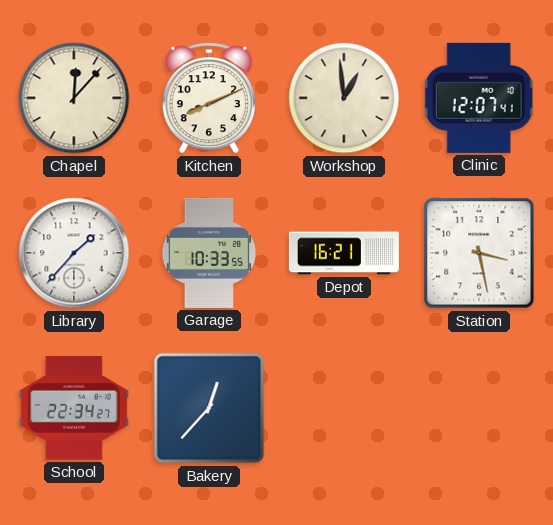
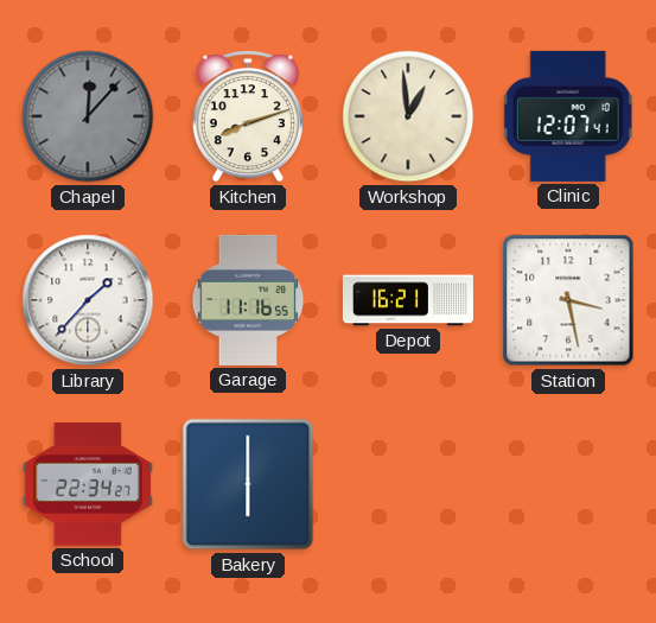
Chapel dial: cream -> grey (88, 116)
Kitchen: 8:11 -> 8:12 (248, 116)
Garage: 10:33 -> 11:16 (248, 300)
Bakery: 12:37 -> 6:00 (248, 484)
